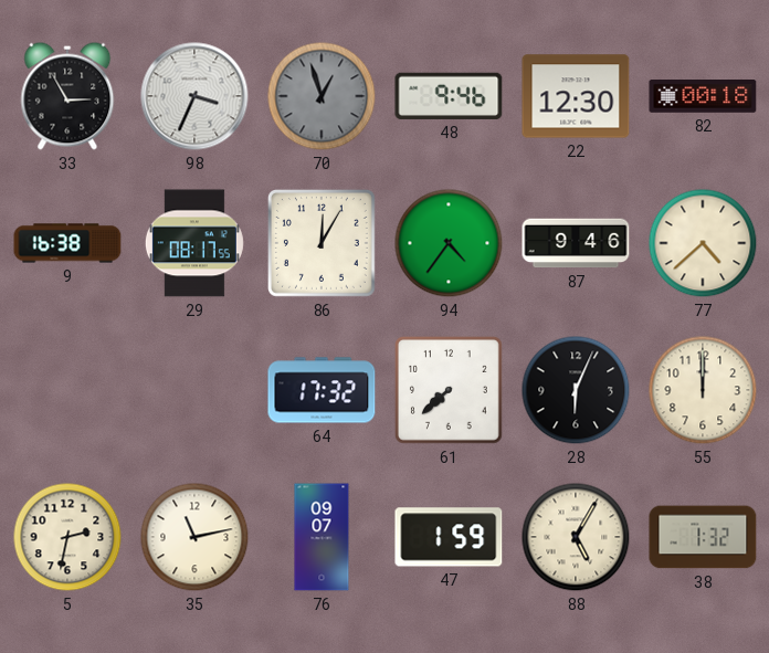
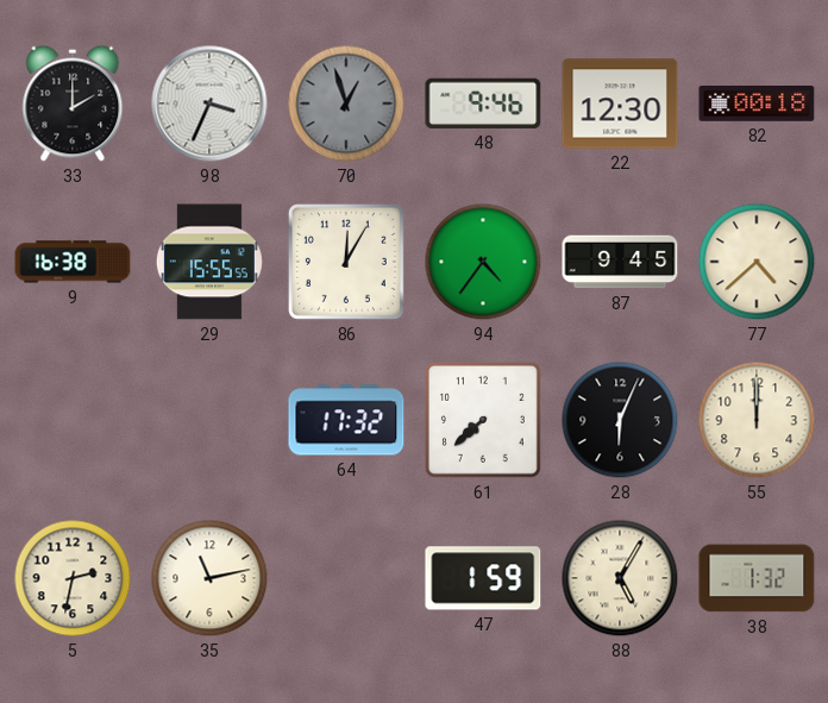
33: 2:55 -> 2:00 (73, 103)
29: 08:17 -> 15:55 (209, 262)
87: 9:46 -> 9:45 (620, 262)
76: 09:07 -> none (322, 537)
